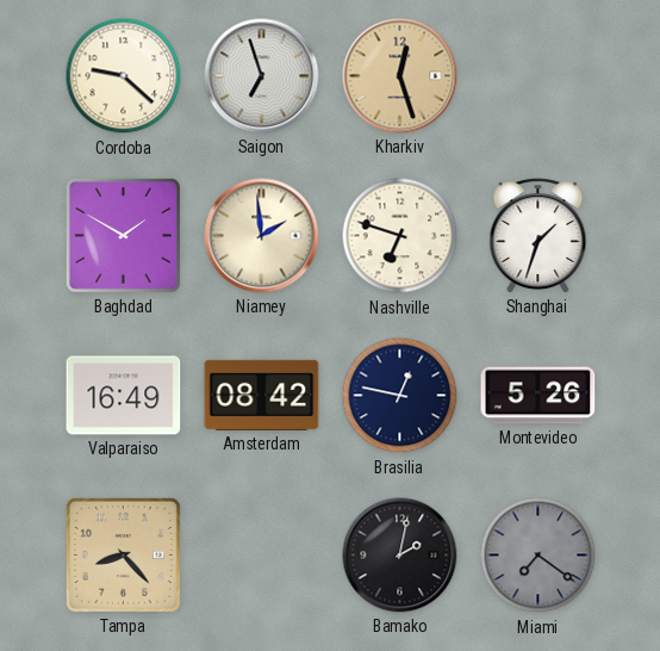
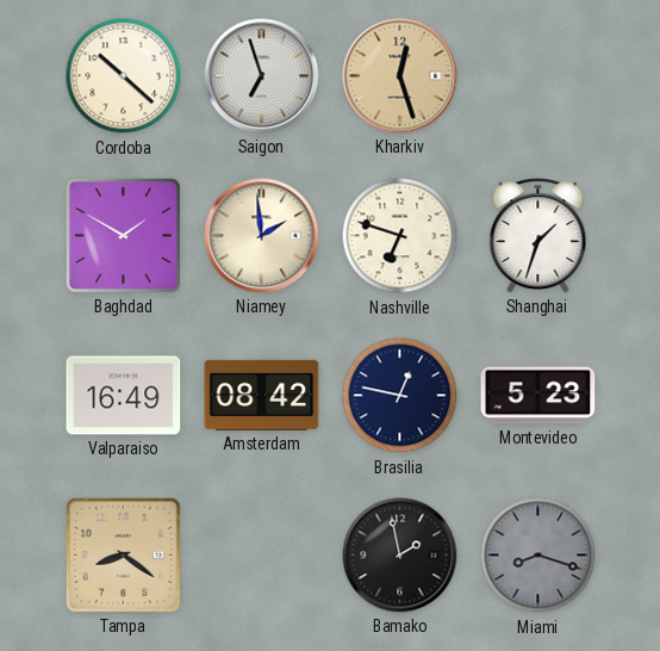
Cordoba: 9:22 -> 10:22 (124, 76)
Montevideo: 5:26 -> 5:23 (538, 396)
Tampa: 8:23 -> 8:21 (123, 554)
Bamako: 2:02 -> 1:58 (400, 556)
Miami: 7:21 -> 8:18 (538, 556)
